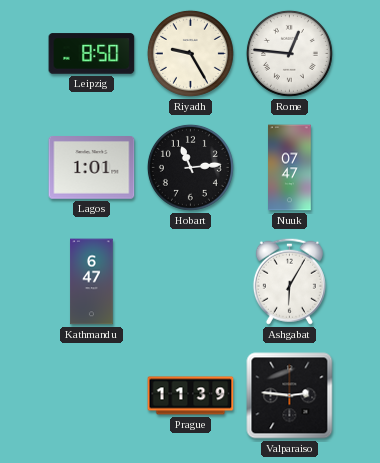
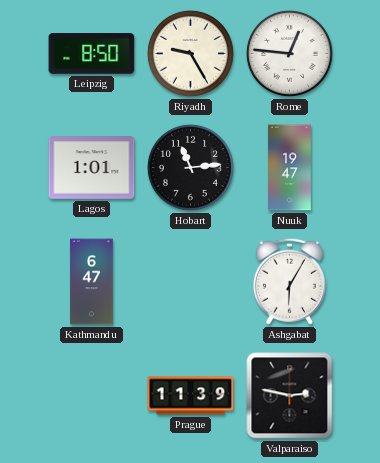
Nuuk: 07:47 -> 19:47 (290, 168)
Valparaiso: 2:46 -> 2:47 (290, 396)
